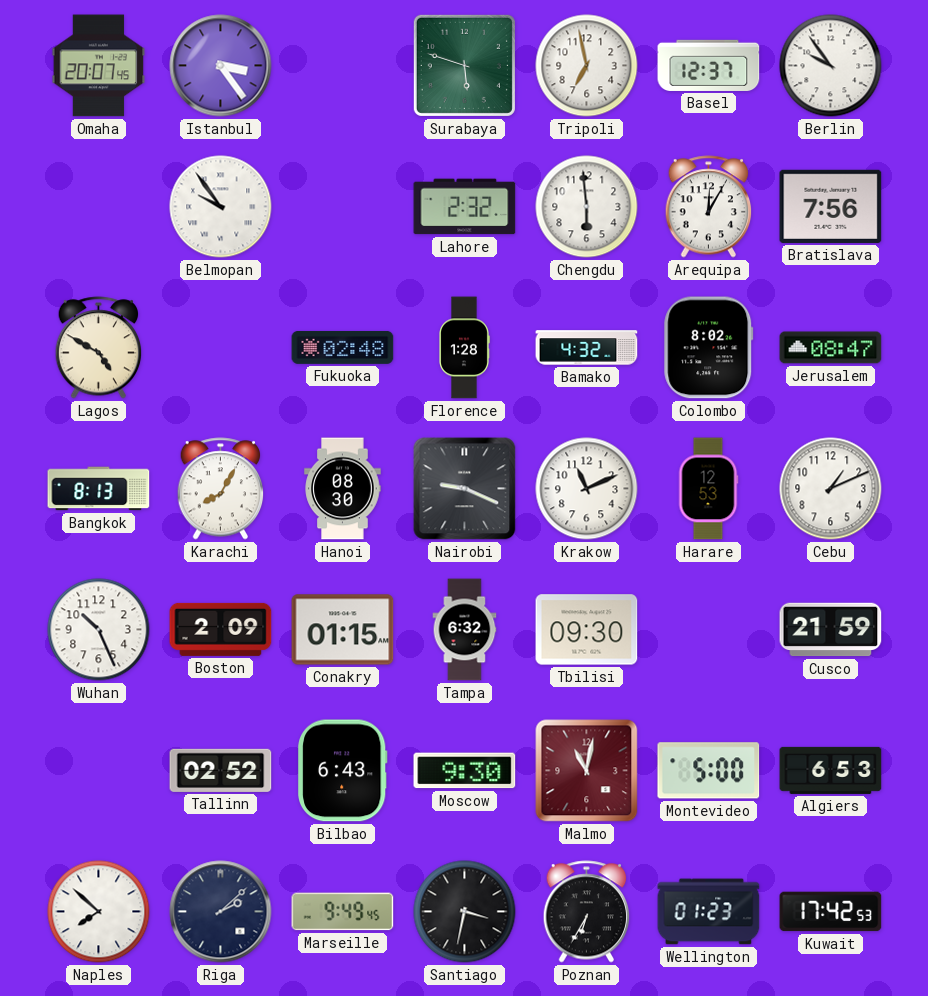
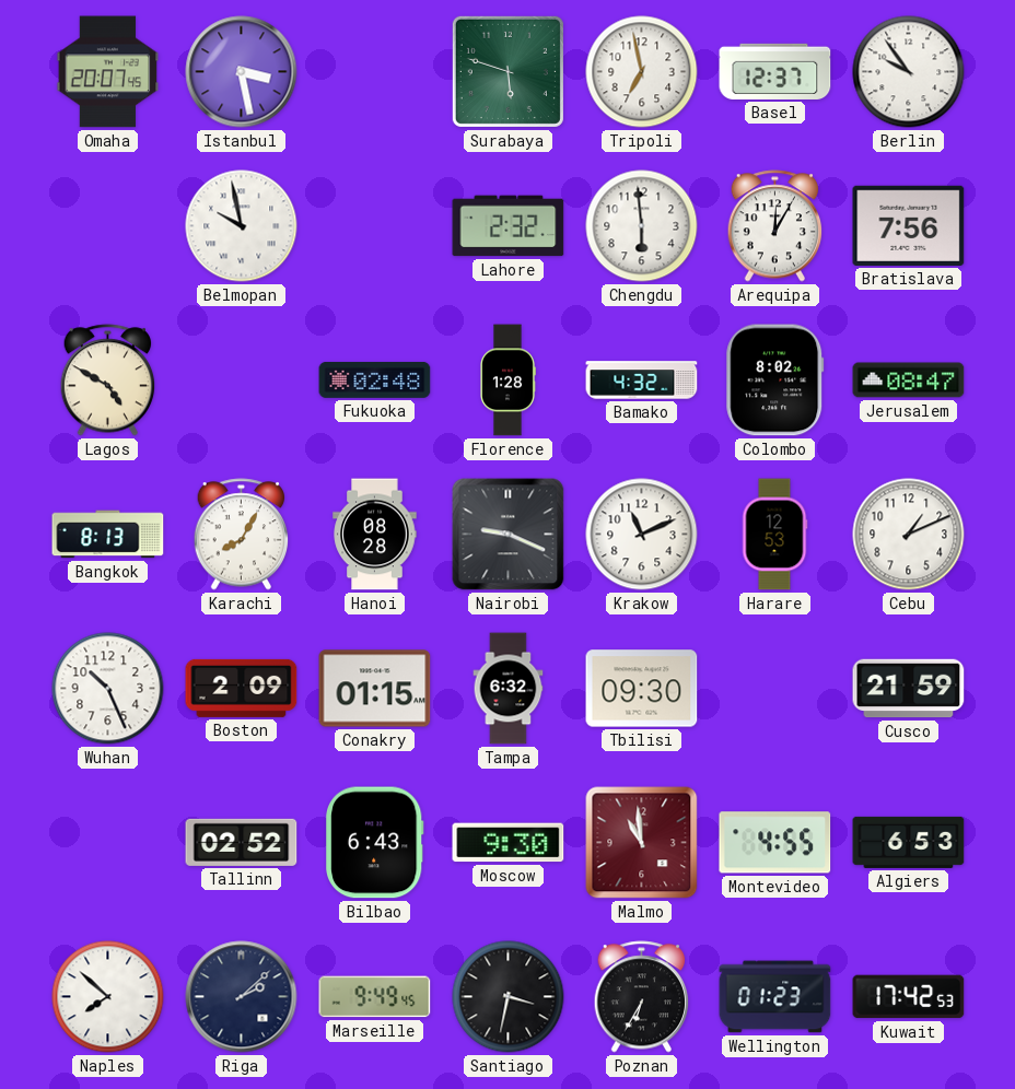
Istanbul: 3:24 -> 3:28 (242, 72)
Belmopan: 9:54 -> 9:58 (242, 226)
Hanoi: 08:30 -> 08:28 (375, 535)
Malmo: 11:02 -> 10:59 (642, 843)
Montevideo: 5:00 -> 4:55 (775, 843)
